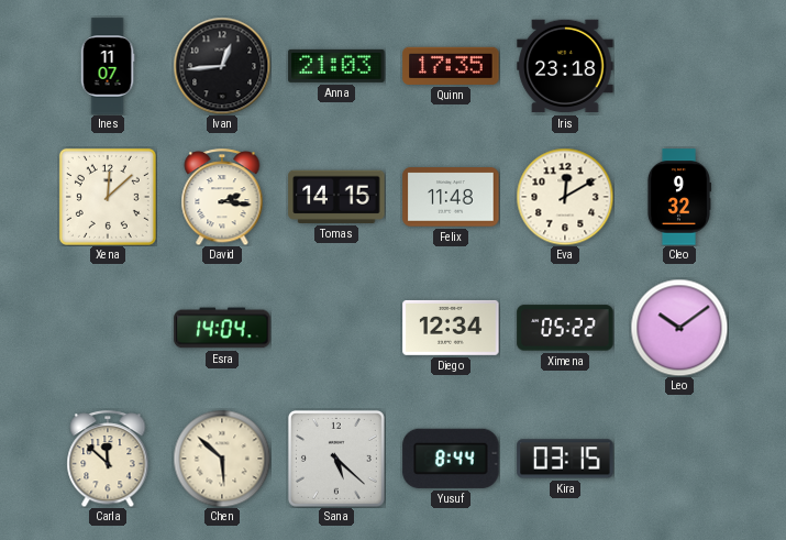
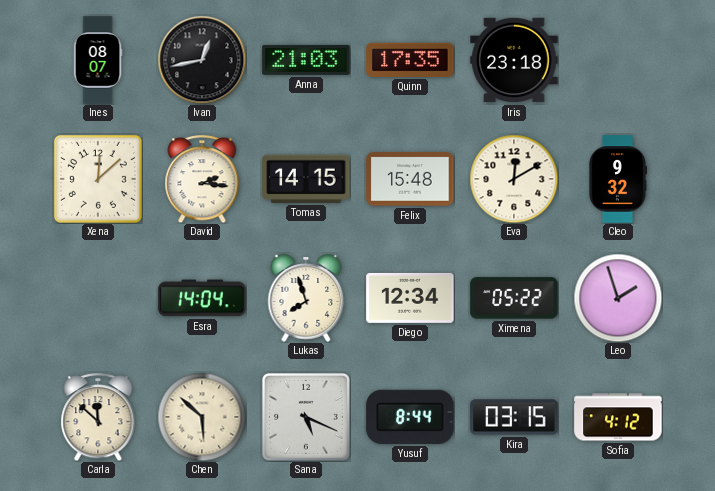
Ines: 11:07 -> 08:07 (98, 60)
Ivan: 12:44 -> 12:43 (202, 60)
Felix: 11:48 -> 15:48 (410, 179)
Lukas: none -> 7:57 (306, 298)
Leo: 10:09 -> 1:57 (618, 298)
Sana: 5:22 -> 5:19 (306, 417)
Sofia: none -> 4:12 (618, 417)
